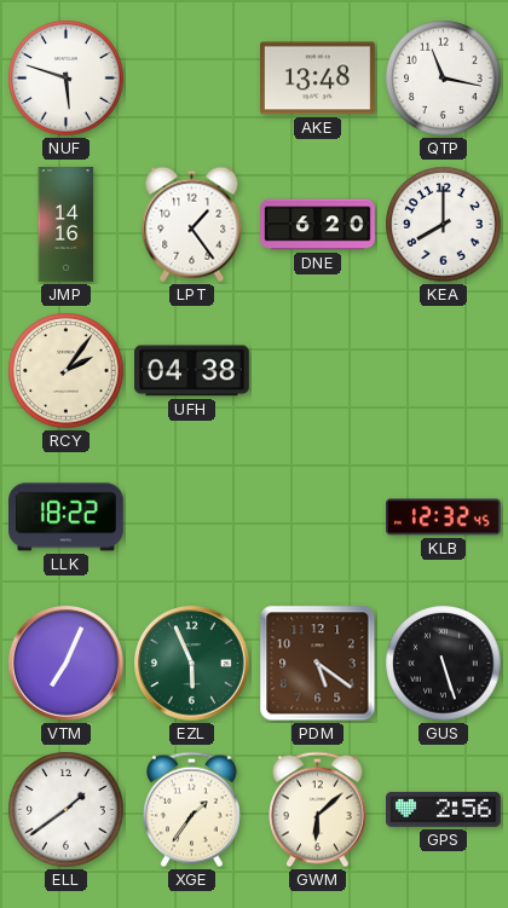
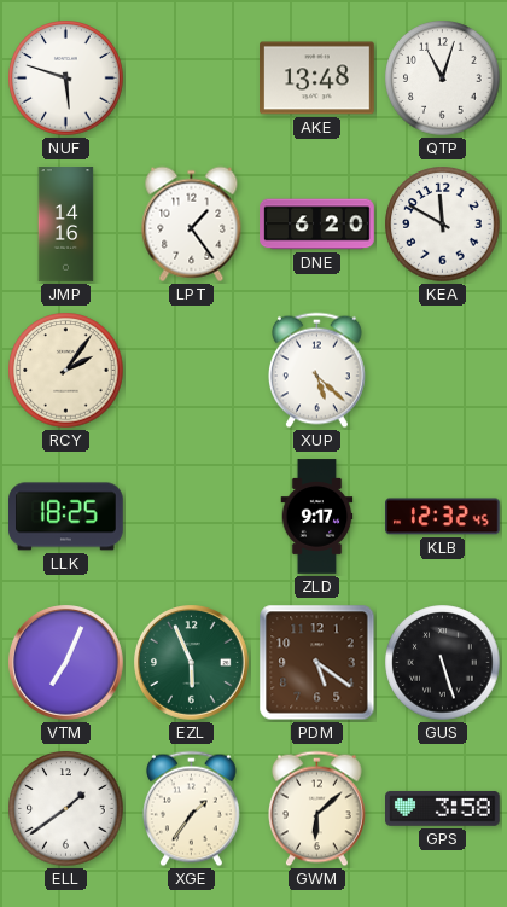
QTP: 11:17 -> 11:03 (443, 79)
KEA: 8:00 -> 11:50 (443, 225)
UFH: 04:38 -> none (192, 371)
XUP: none -> 5:22 (317, 371)
LLK: 18:22 -> 18:25 (66, 517)
ZLD: none -> 9:17 (317, 517)
GPS: 2:56 -> 3:58 (443, 808)
